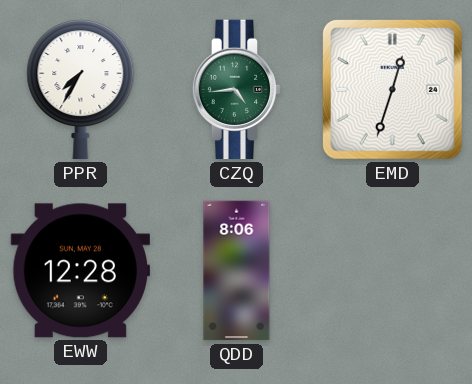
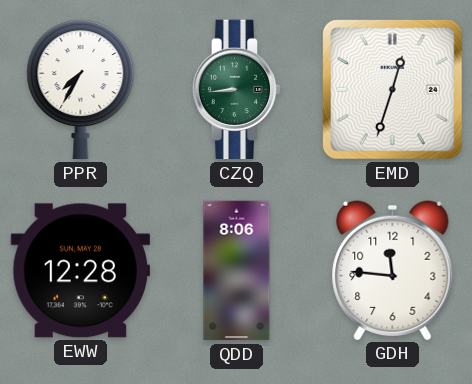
CZQ: 4:44 -> 8:44 (237, 90)
GDH: none -> 11:46 (393, 270)
